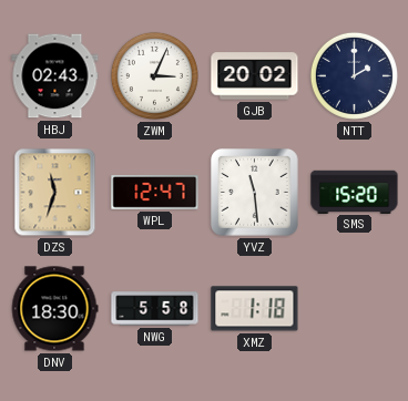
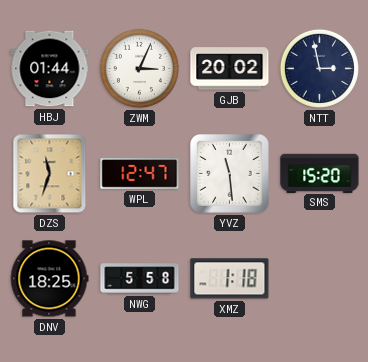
HBJ: 02:43 -> 01:44 (50, 69)
NTT: 2:00 -> 2:58 (319, 68)
DNV: 18:30 -> 18:25 (49, 279)
